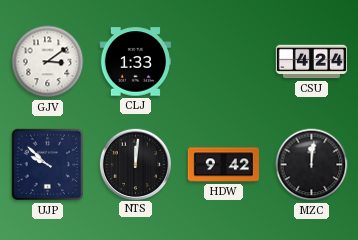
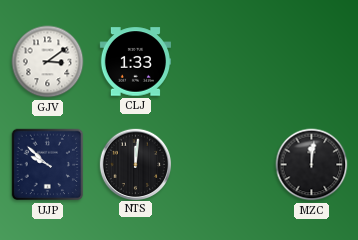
CSU: 4:24 -> none (311, 62)
HDW: 9:42 -> none (223, 165)
